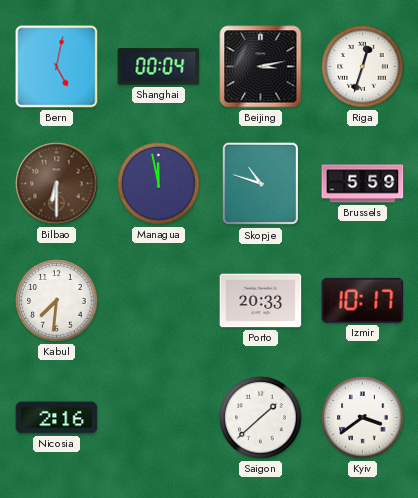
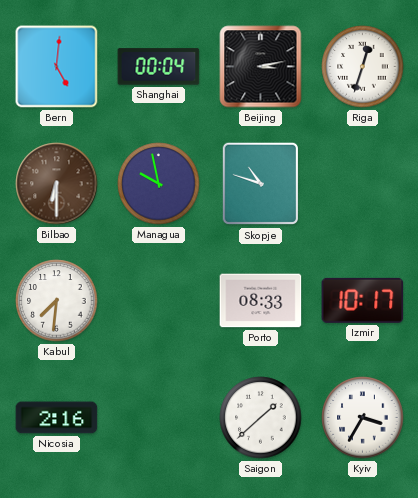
Bern: 5:02 -> 5:01 (57, 67)
Managua: 11:58 -> 9:58 (159, 184)
Brussels: 5:59 -> none (363, 184)
Porto: 20:33 -> 08:33 (261, 301)
Kyiv: 3:39 -> 3:35 (363, 418)
